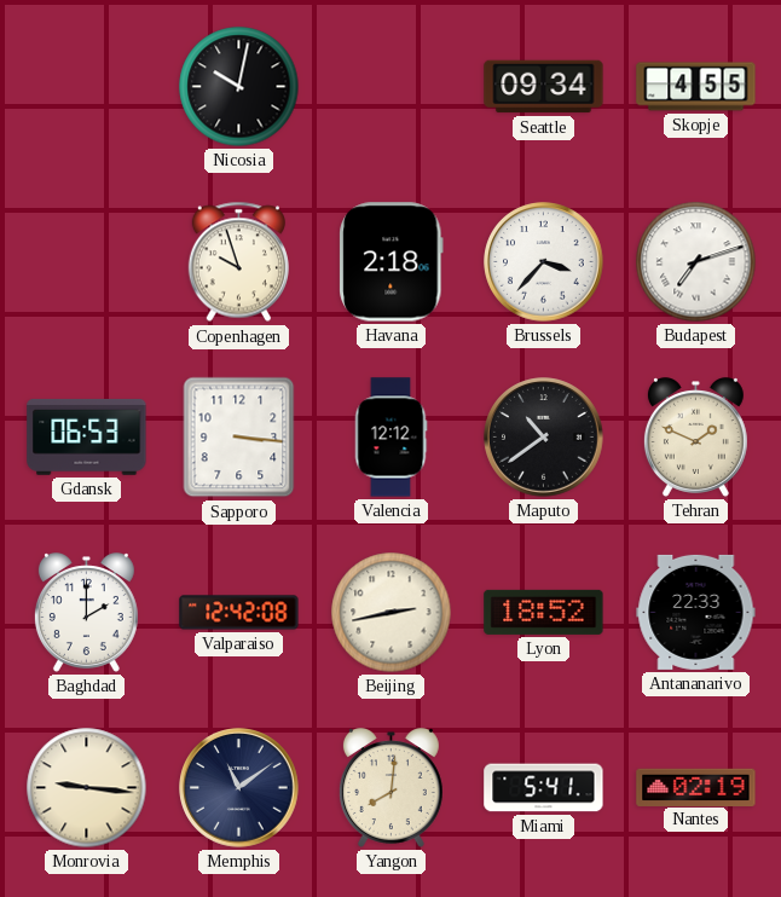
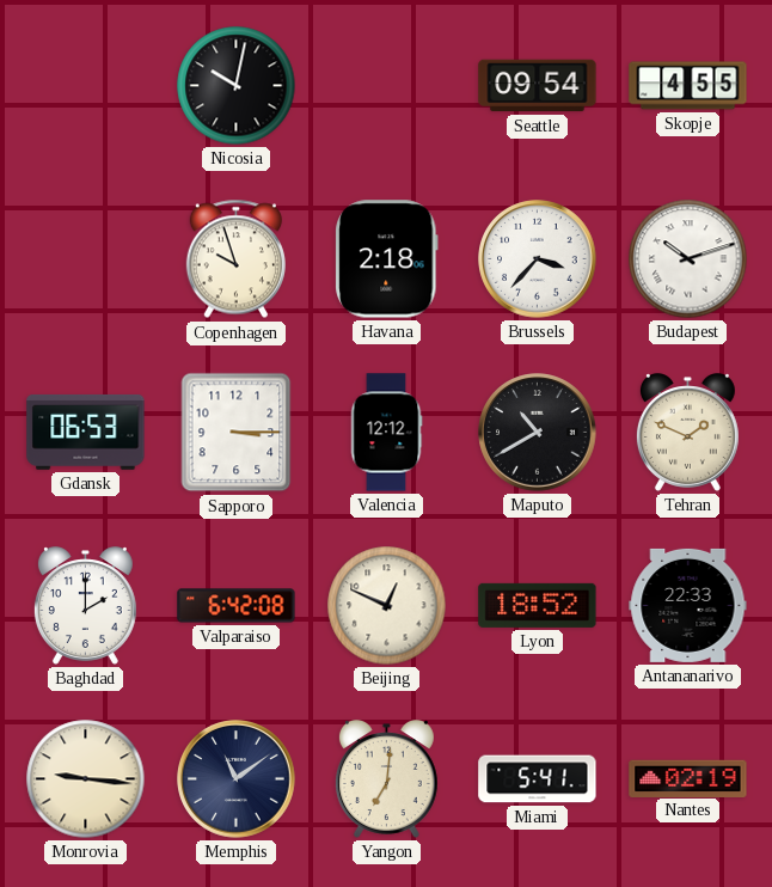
Seattle: 09:34 -> 09:54 (538, 86)
Budapest: 7:12 -> 10:12 (688, 259)
Sapporo: 3:16 -> 3:15 (237, 433)
Maputo: 10:39 -> 10:40 (538, 433)
Valparaiso: 12:42 -> 6:42 (237, 606)
Beijing: 2:43 -> 12:49 (387, 606)
Yangon: 8:01 -> 7:01 (386, 779)
